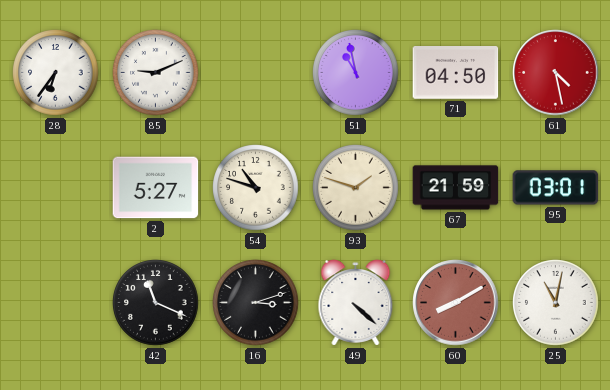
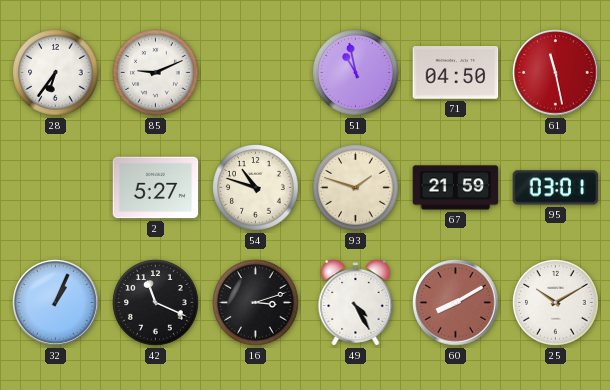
61: 4:28 -> 11:28 (556, 73)
32: none -> 1:04 (56, 303)
49: 4:22 -> 4:25 (356, 303)
25: 11:02 -> 10:10 (556, 303)
